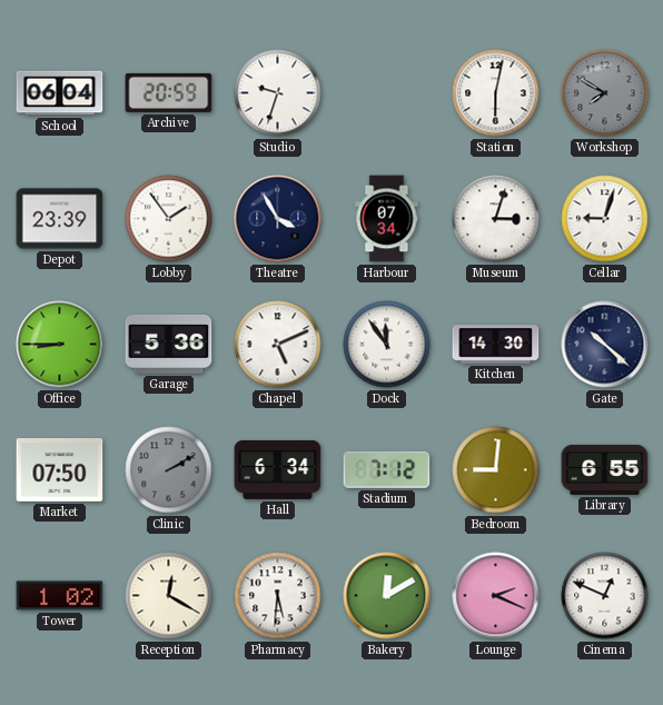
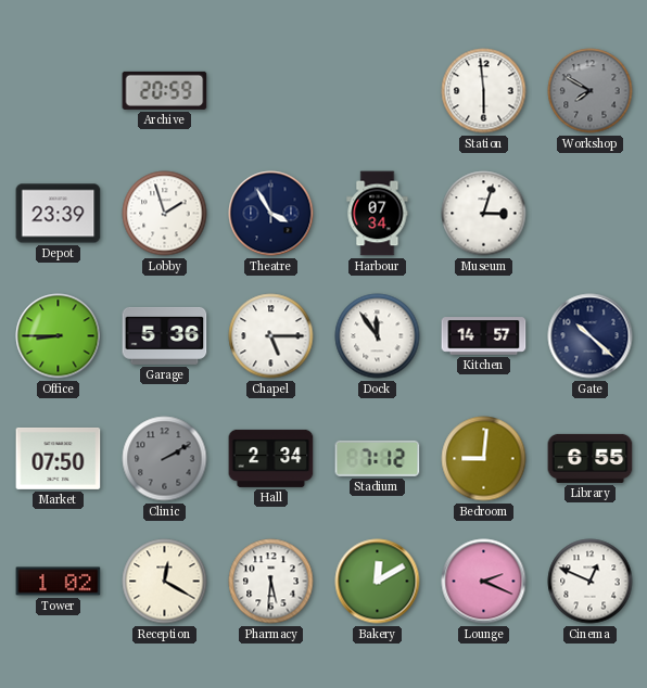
School: 06:04 -> none (60, 93)
Studio: 9:33 -> none (278, 93)
Station: 6:02 -> 5:59 (484, 91)
Lobby: 1:54 -> 1:57 (165, 214)
Cellar: 9:03 -> none (605, 219)
Chapel: 5:11 -> 5:15 (271, 336)
Kitchen: 14:30 -> 14:57 (484, 336)
Hall: 6:34 -> 2:34 (271, 458)
